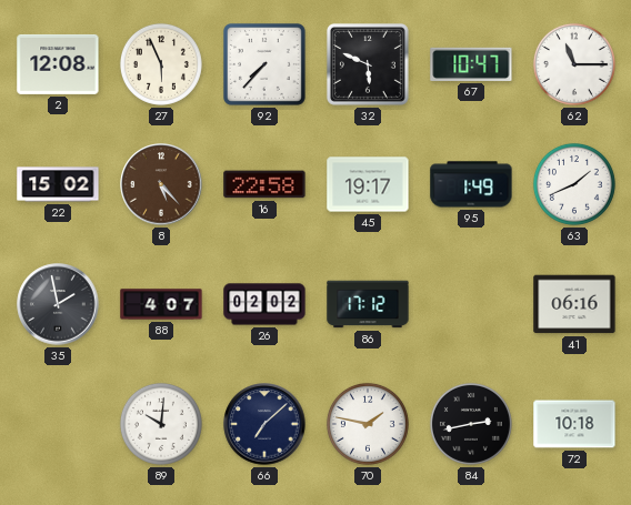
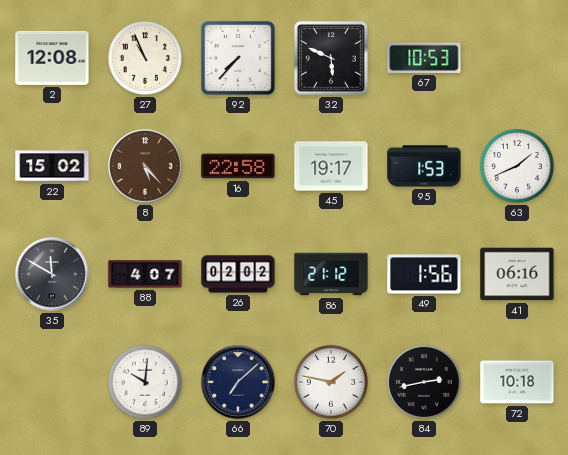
27: 5:56 -> 10:56 (145, 58)
67: 10:47 -> 10:53 (424, 58)
62: 11:15 -> none (574, 64)
95: 1:49 -> 1:53 (424, 166)
35: 1:58 -> 11:50 (52, 274)
86: 17:12 -> 21:12 (331, 274)
49: none -> 1:56 (424, 274)
